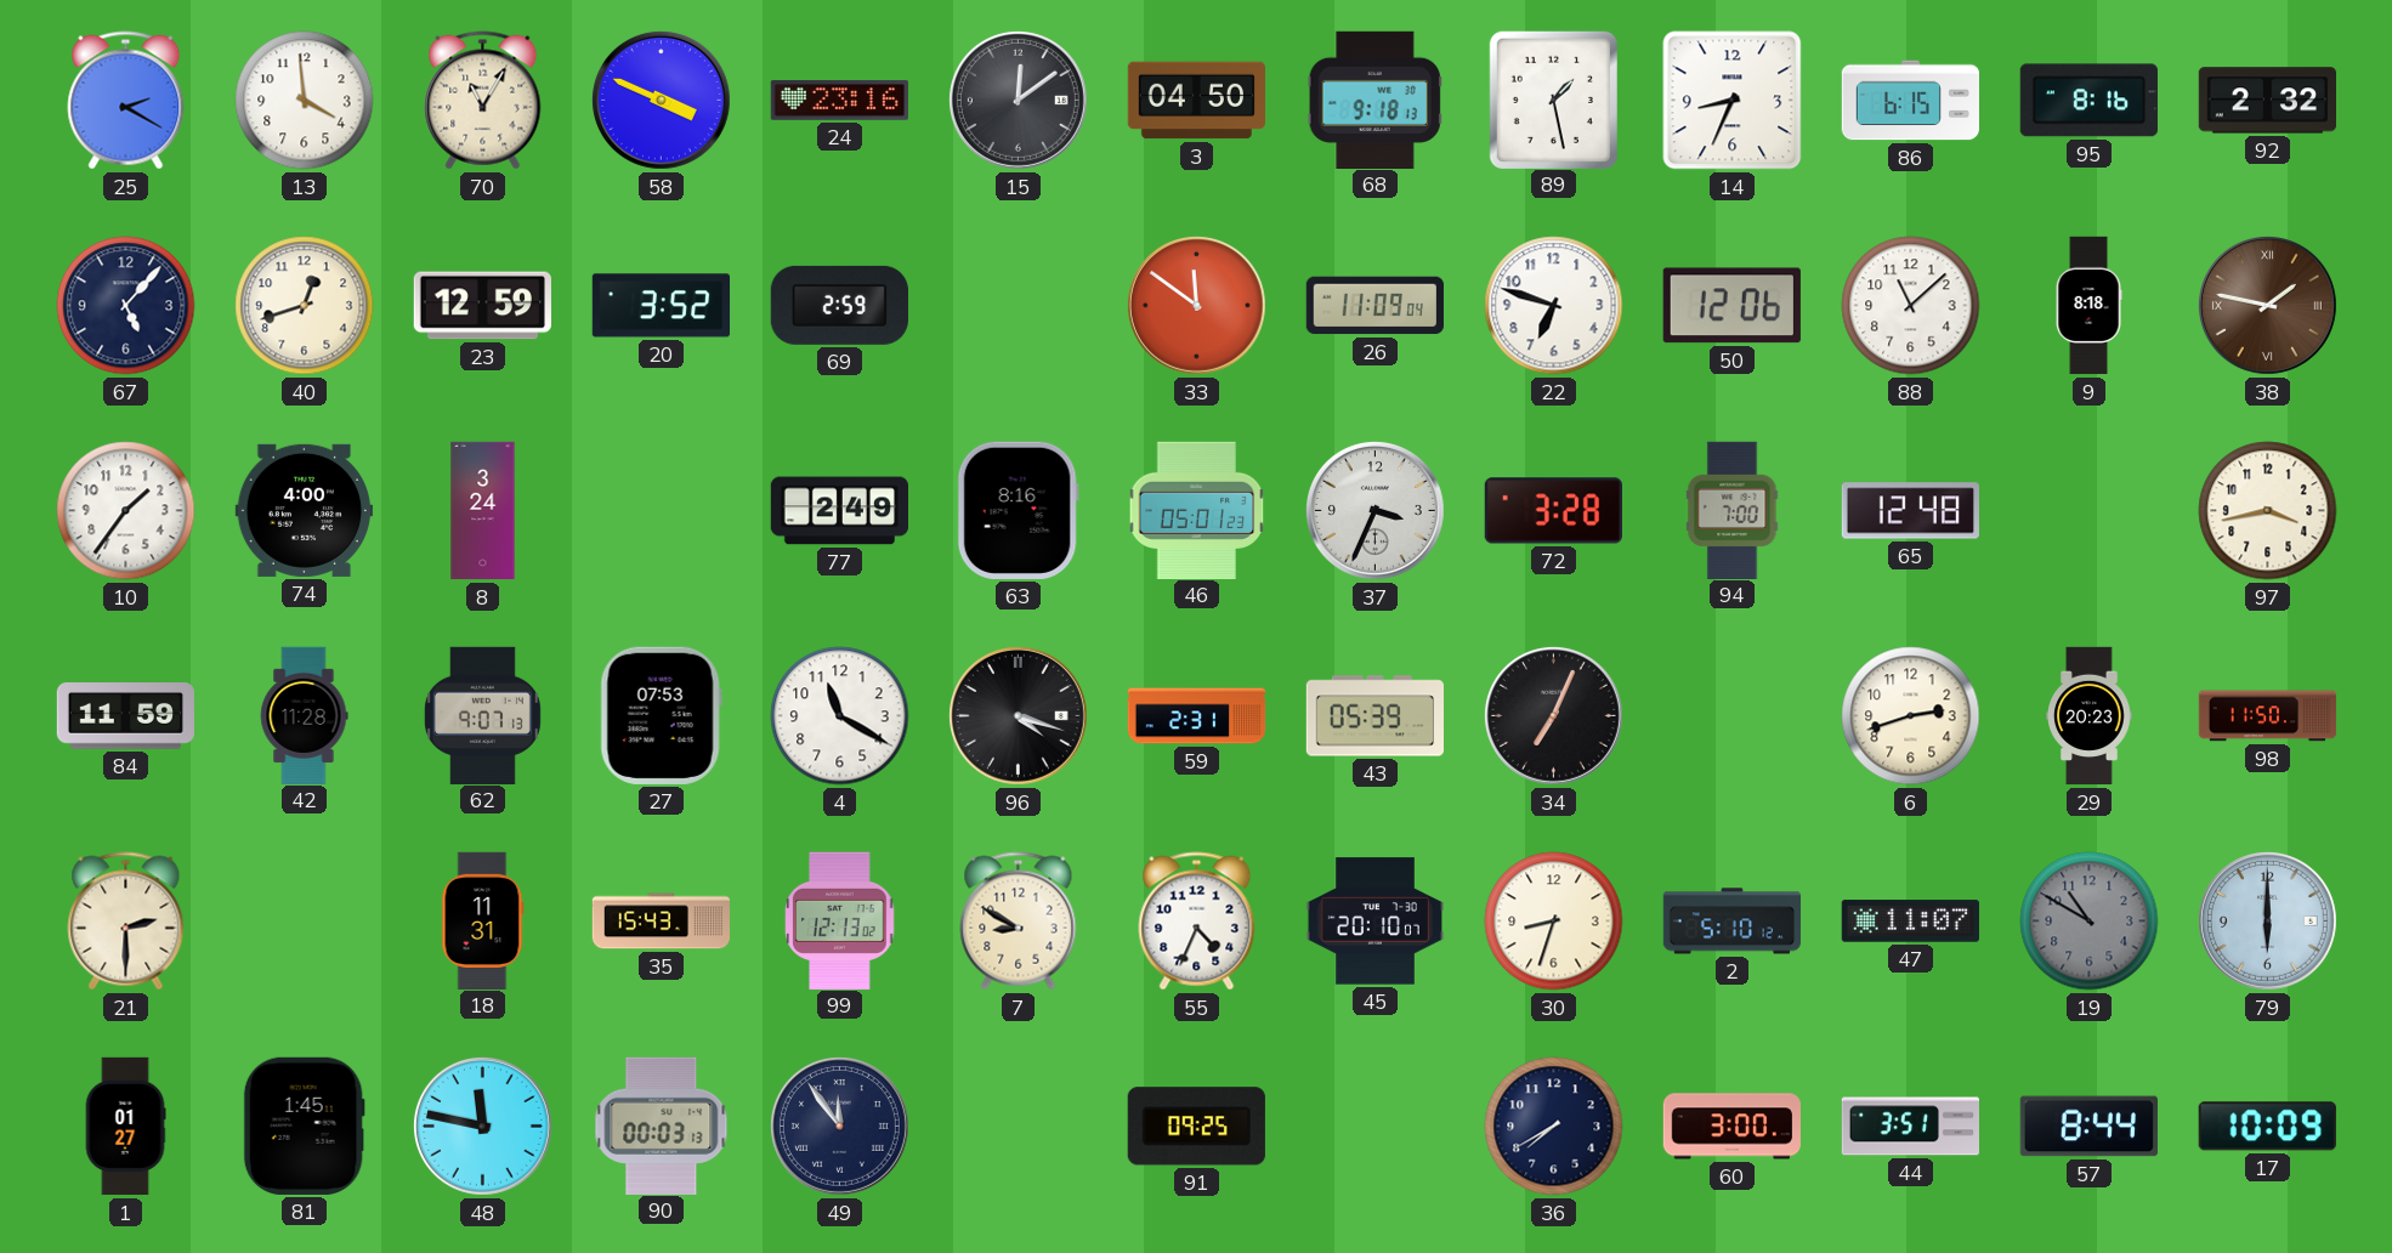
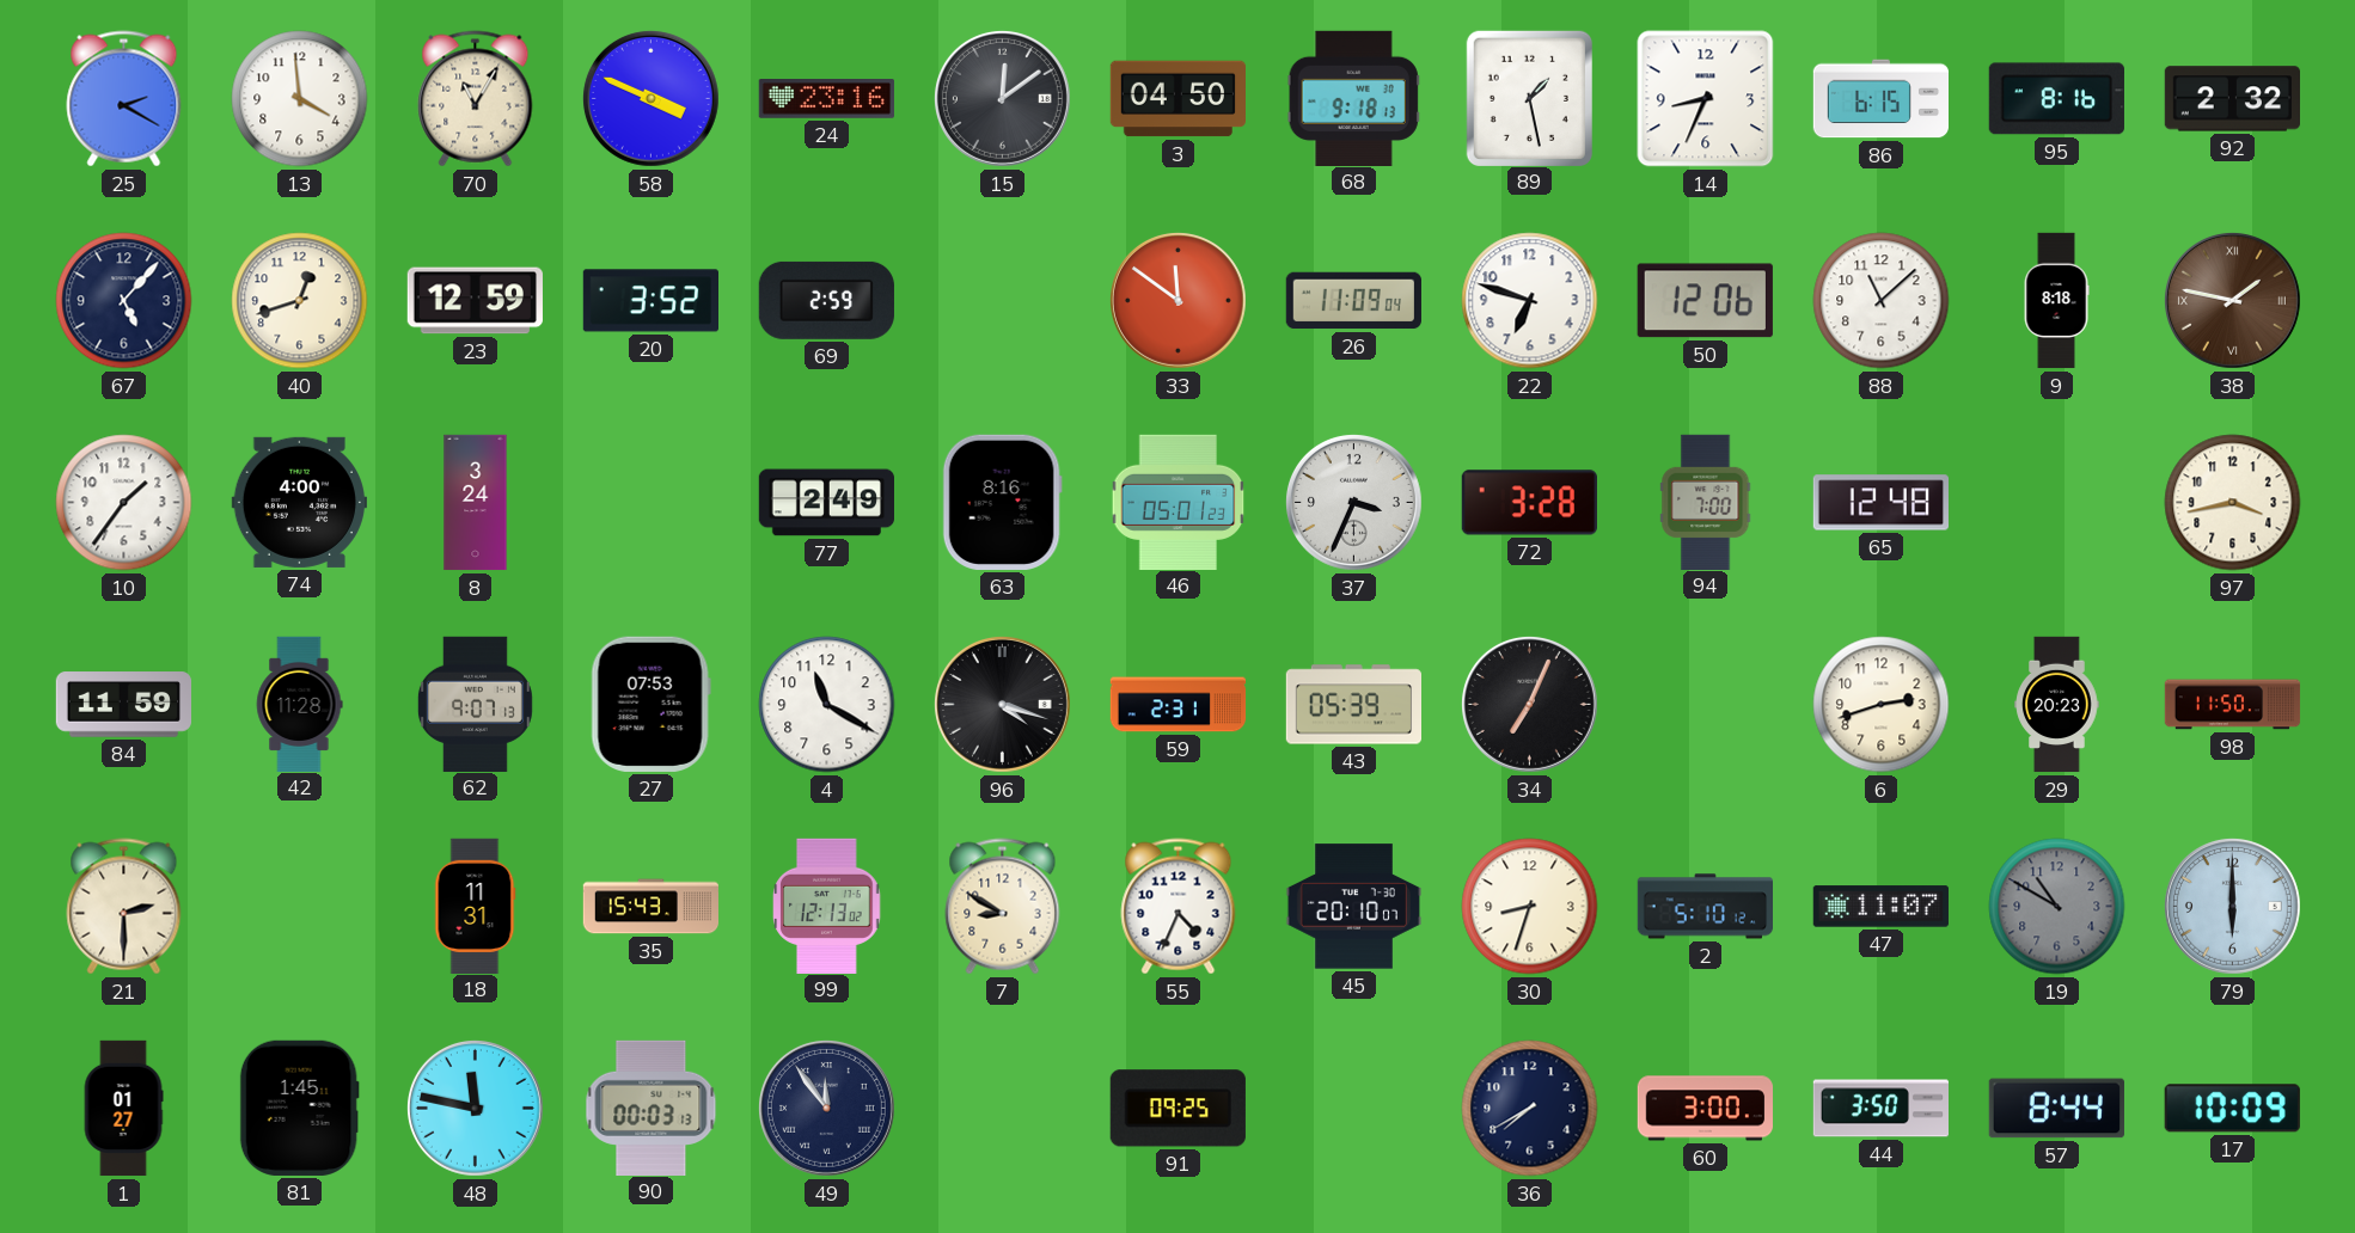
44: 3:51 -> 3:50 (1880, 1109)
